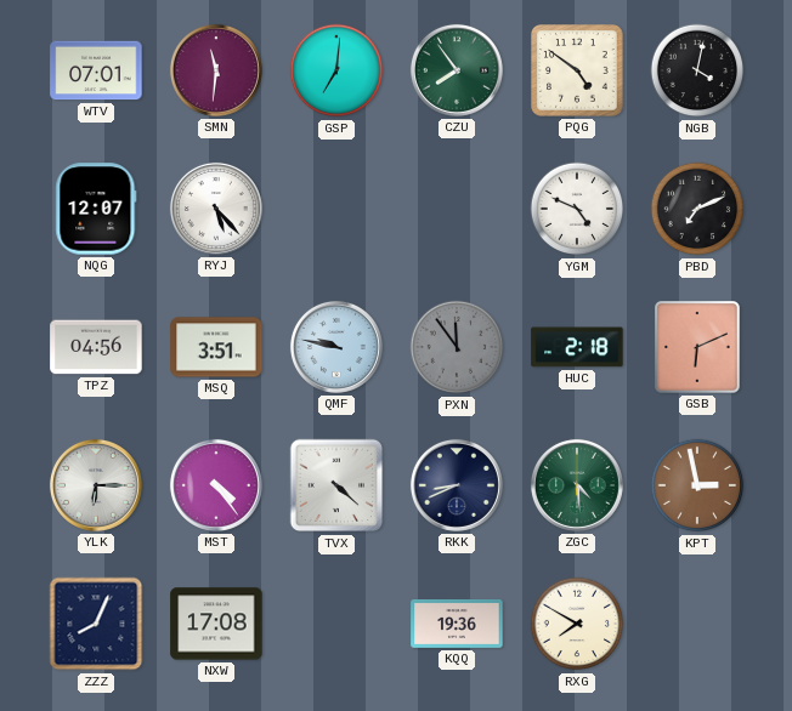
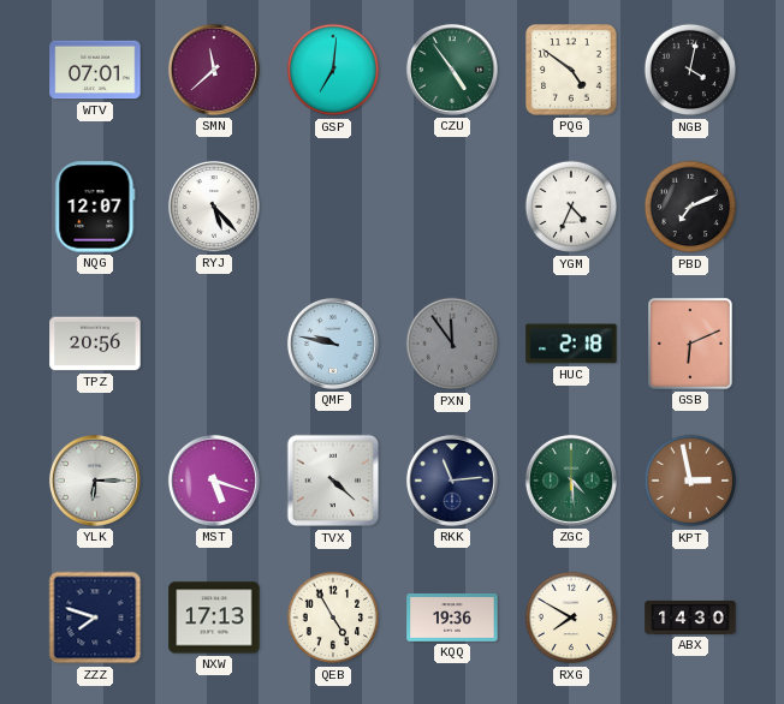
SMN: 11:31 -> 11:38 (214, 70)
CZU: 7:54 -> 4:54 (452, 70)
YGM: 4:49 -> 4:34 (571, 207)
TPZ: 04:56 -> 20:56 (95, 344)
MSQ: 3:51 -> none (216, 347)
MST: 4:24 -> 5:18 (214, 481)
RKK: 8:41 -> 11:14 (452, 481)
ZZZ: 8:04 -> 7:48 (95, 618)
NXW: 17:08 -> 17:13 (214, 618)
QEB: none -> 4:55 (333, 618)
ABX: none -> 14:30 (690, 618)
